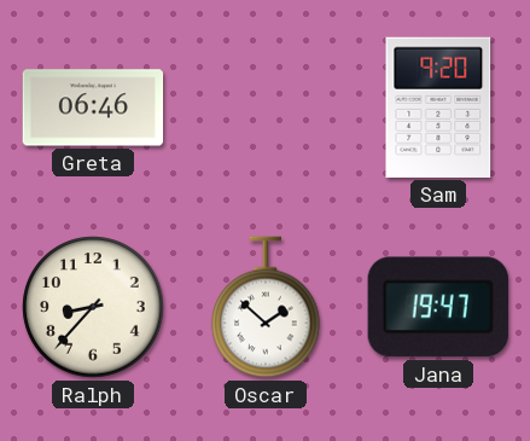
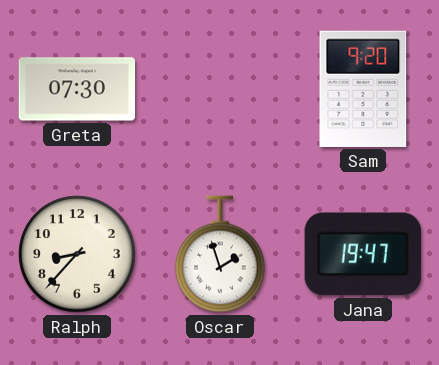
Greta: 06:46 -> 07:30 (77, 89)
Oscar: 1:52 -> 1:57 (220, 254)
